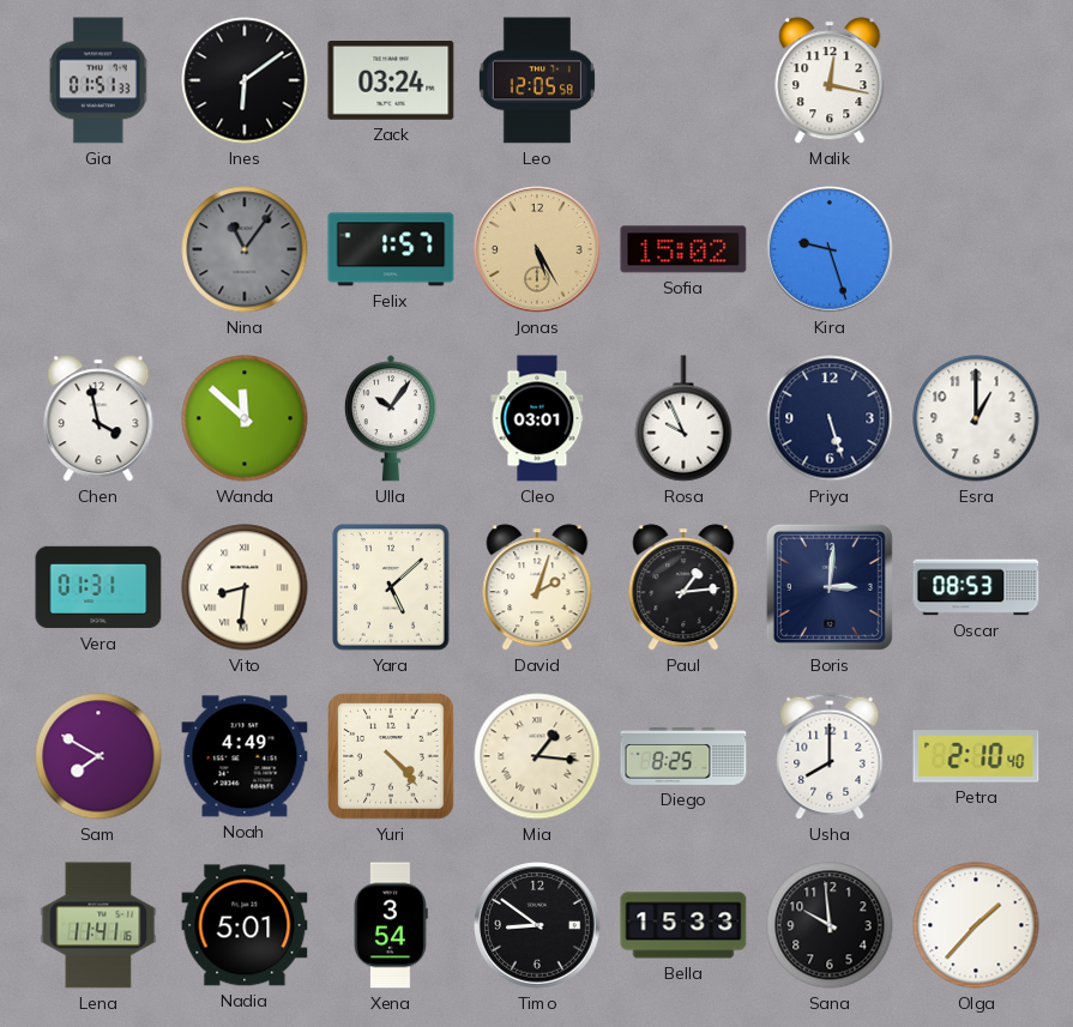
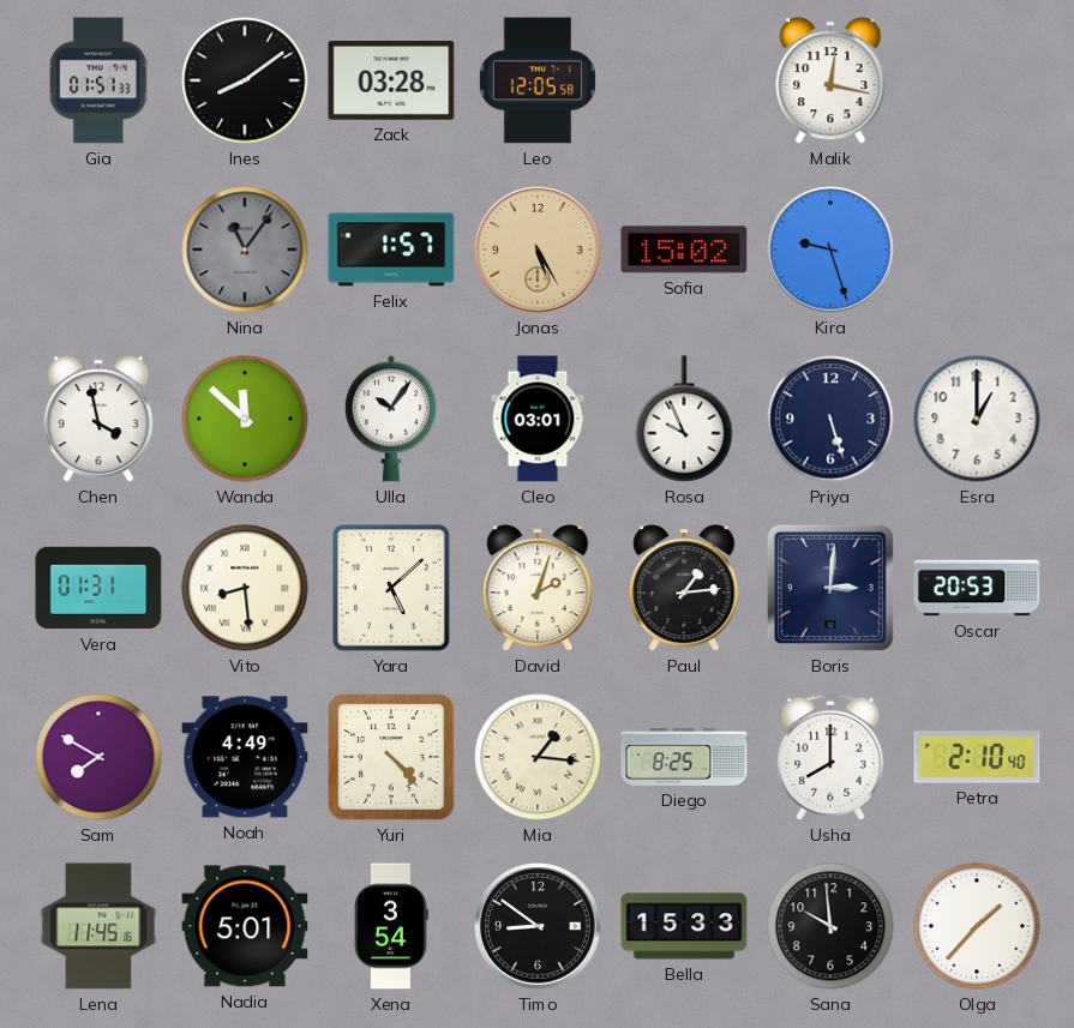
Ines: 6:09 -> 8:09 (245, 80)
Zack: 03:24 -> 03:28 (391, 80)
Vito: 8:31 -> 8:29 (245, 588)
Oscar: 08:53 -> 20:53 (977, 588)
Lena: 11:41 -> 11:45 (98, 926)
